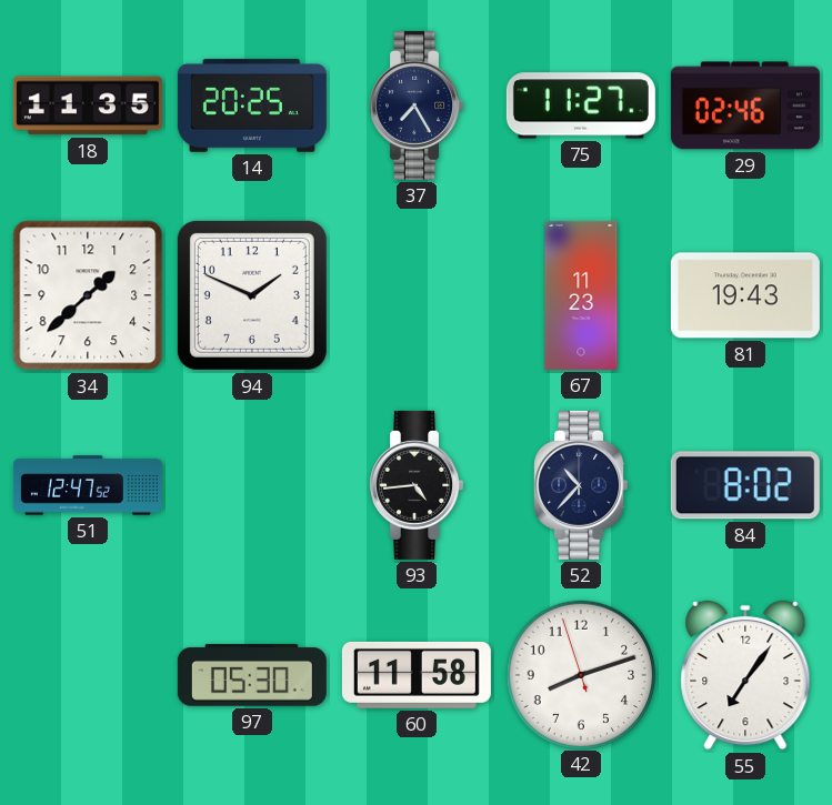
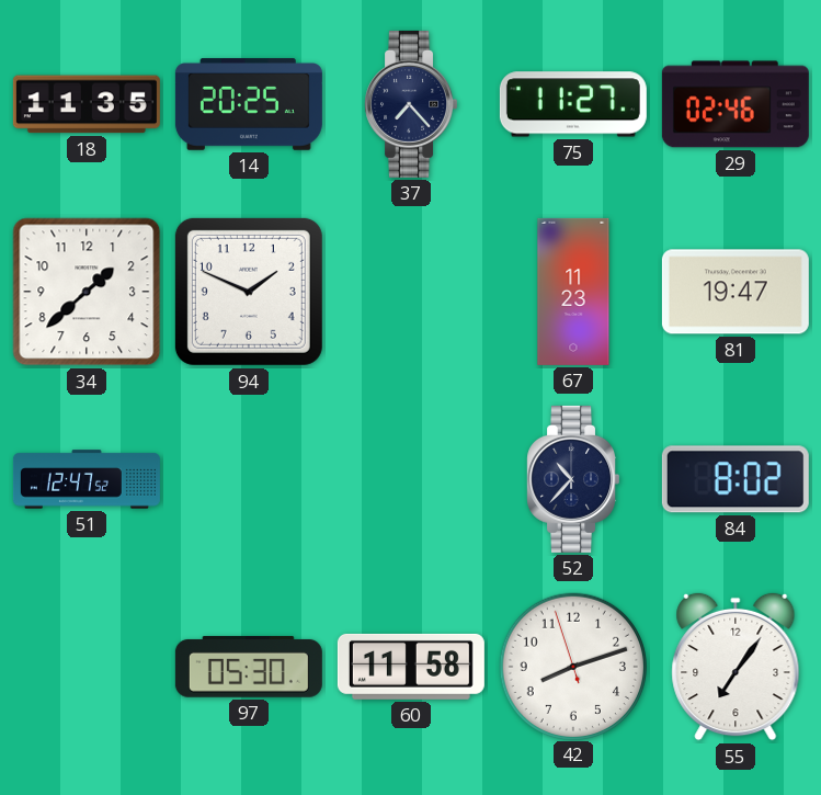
37: 7:25 -> 7:23 (411, 104)
81: 19:43 -> 19:47 (736, 292)
93: 4:44 -> none (417, 485)
